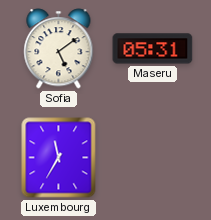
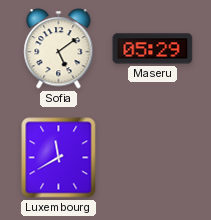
Maseru: 05:31 -> 05:29 (153, 49)
Luxembourg: 11:35 -> 11:40 (59, 158)
